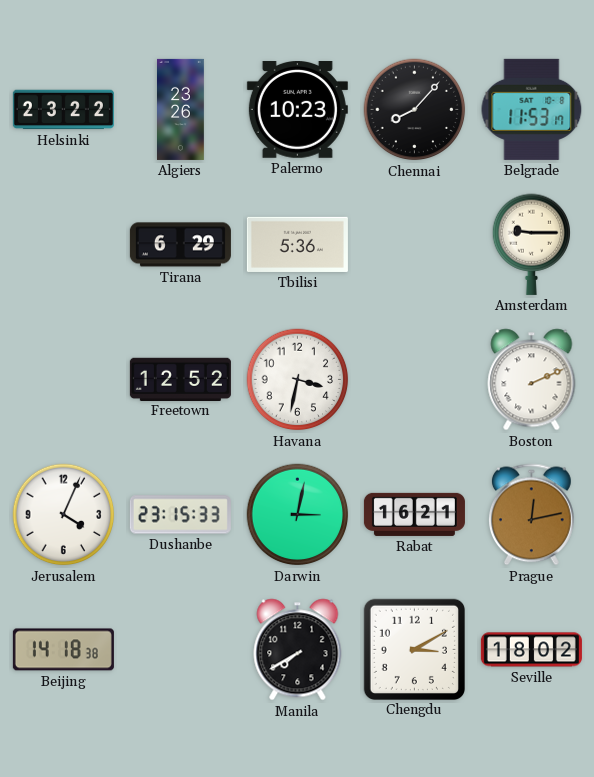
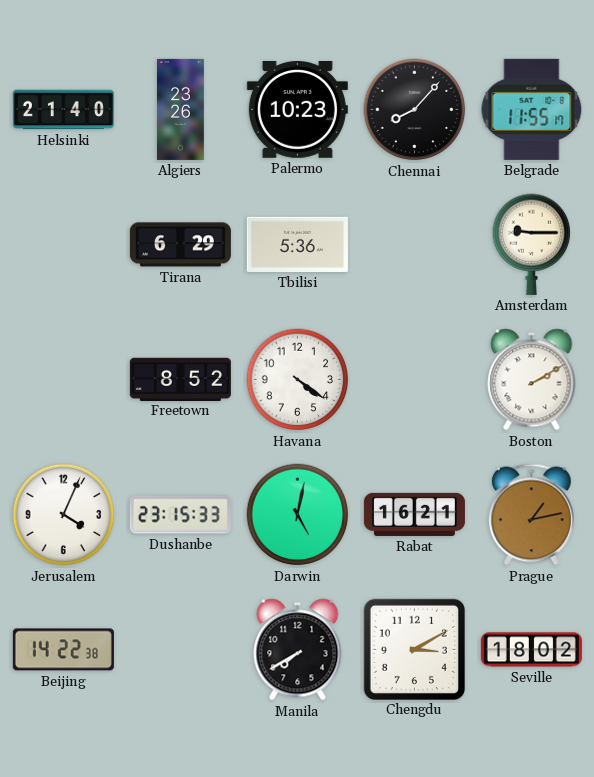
Helsinki: 23:22 -> 21:40 (63, 110)
Belgrade: 11:53 -> 11:55 (532, 109)
Freetown: 12:52 -> 8:52 (180, 379)
Havana: 3:32 -> 4:21 (298, 380)
Boston: 2:11 -> 2:10 (532, 380)
Darwin: 3:02 -> 5:02 (298, 515)
Prague: 12:13 -> 1:13 (532, 515)
Beijing: 14:18 -> 14:22 (63, 650)
